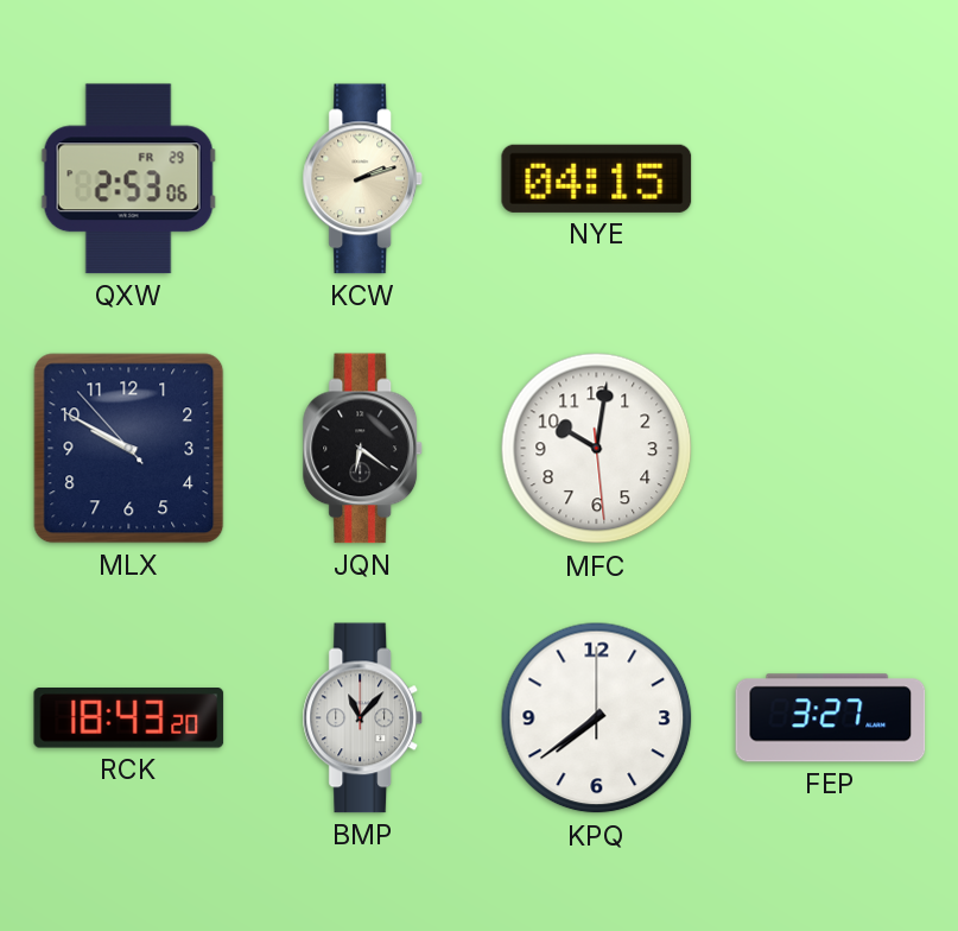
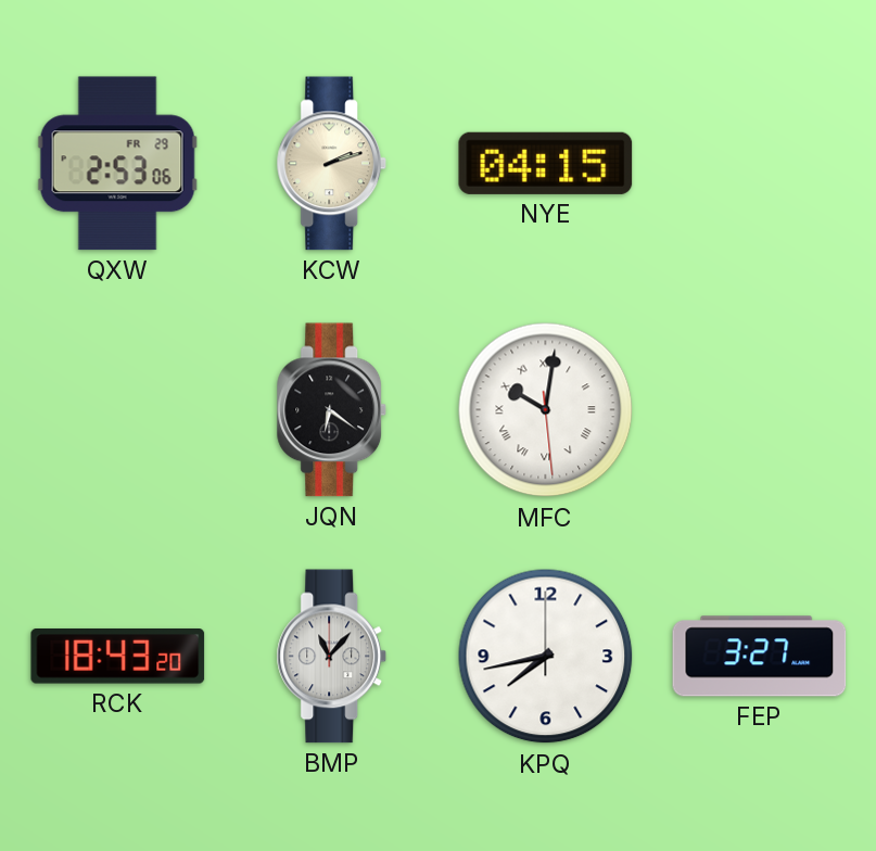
MLX: 9:49 -> none (129, 449)
MFC numerals: Arabic -> Roman (546, 410)
KPQ: 7:39 -> 7:43 (546, 657)
